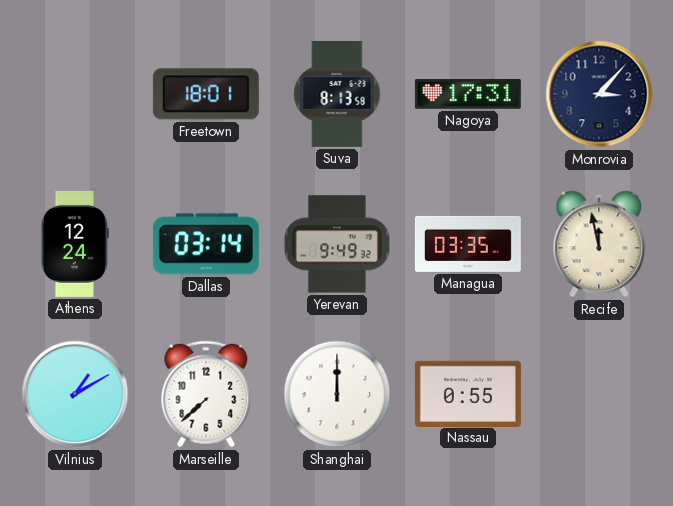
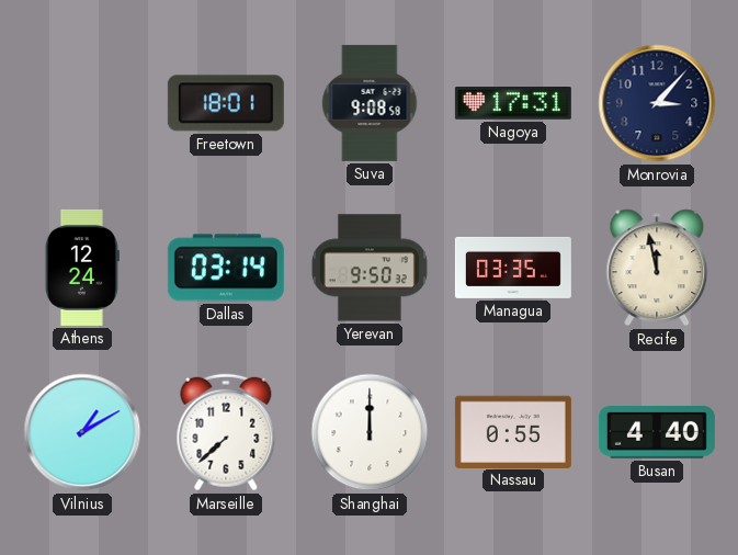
Suva: 8:13 -> 9:08 (370, 103)
Yerevan: 9:49 -> 9:50 (370, 268)
Busan: none -> 4:40 (657, 432)
